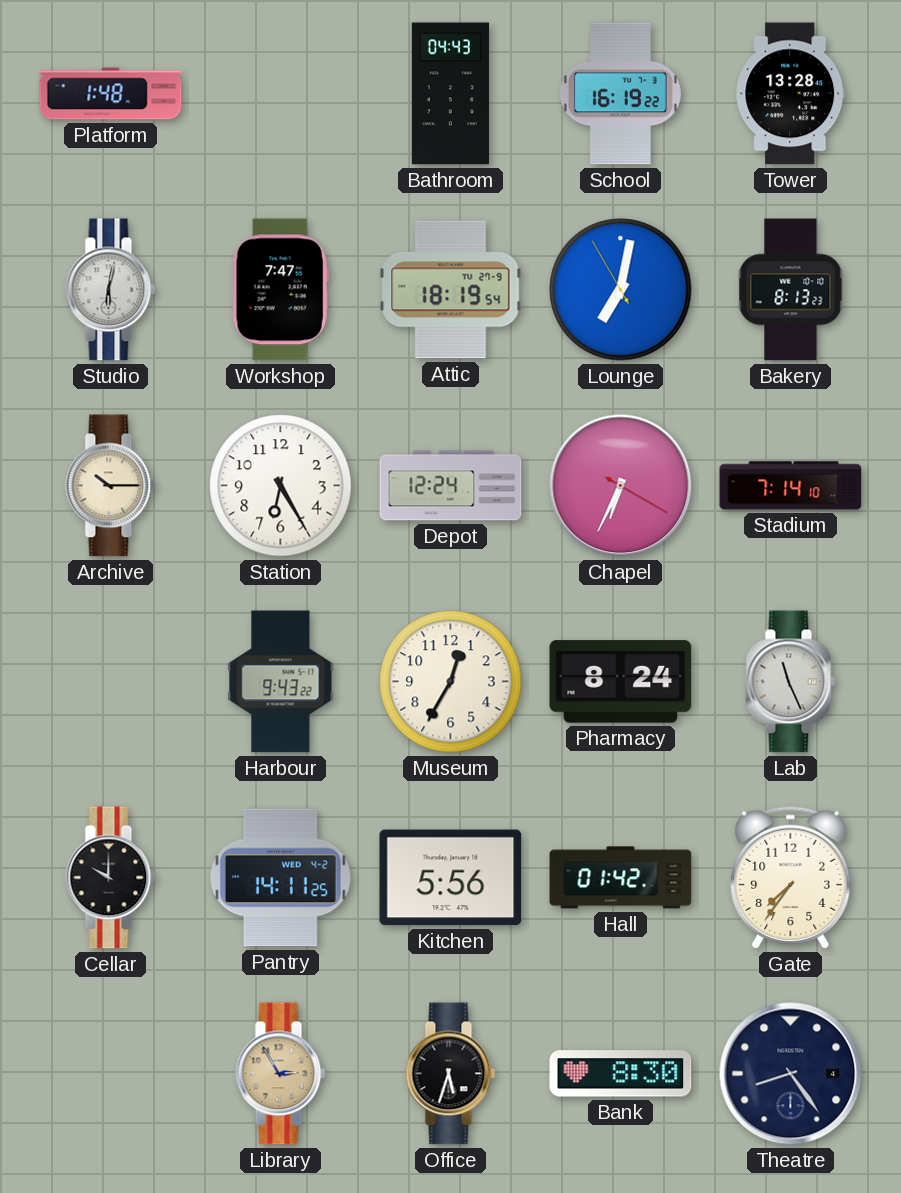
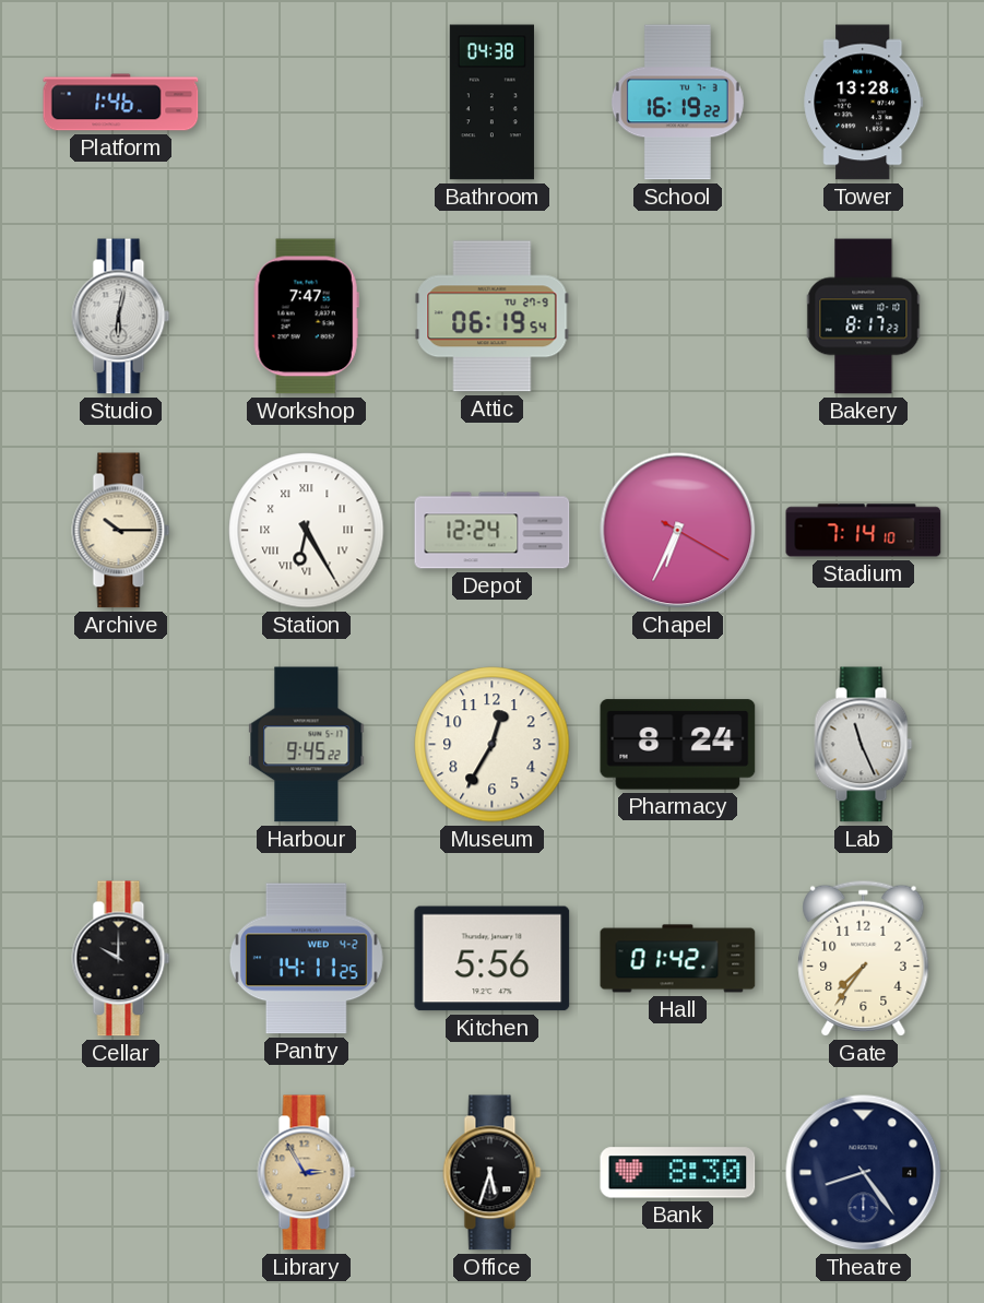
Platform: 1:48 -> 1:46 (121, 103)
Bathroom: 04:43 -> 04:38 (491, 103)
Attic: 18:19 -> 06:19 (493, 317)
Lounge: 7:01 -> none (621, 290)
Bakery: 8:13 -> 8:17 (864, 317)
Station numerals: Arabic -> Roman (307, 531)
Harbour: 9:43 -> 9:45 (307, 745)
